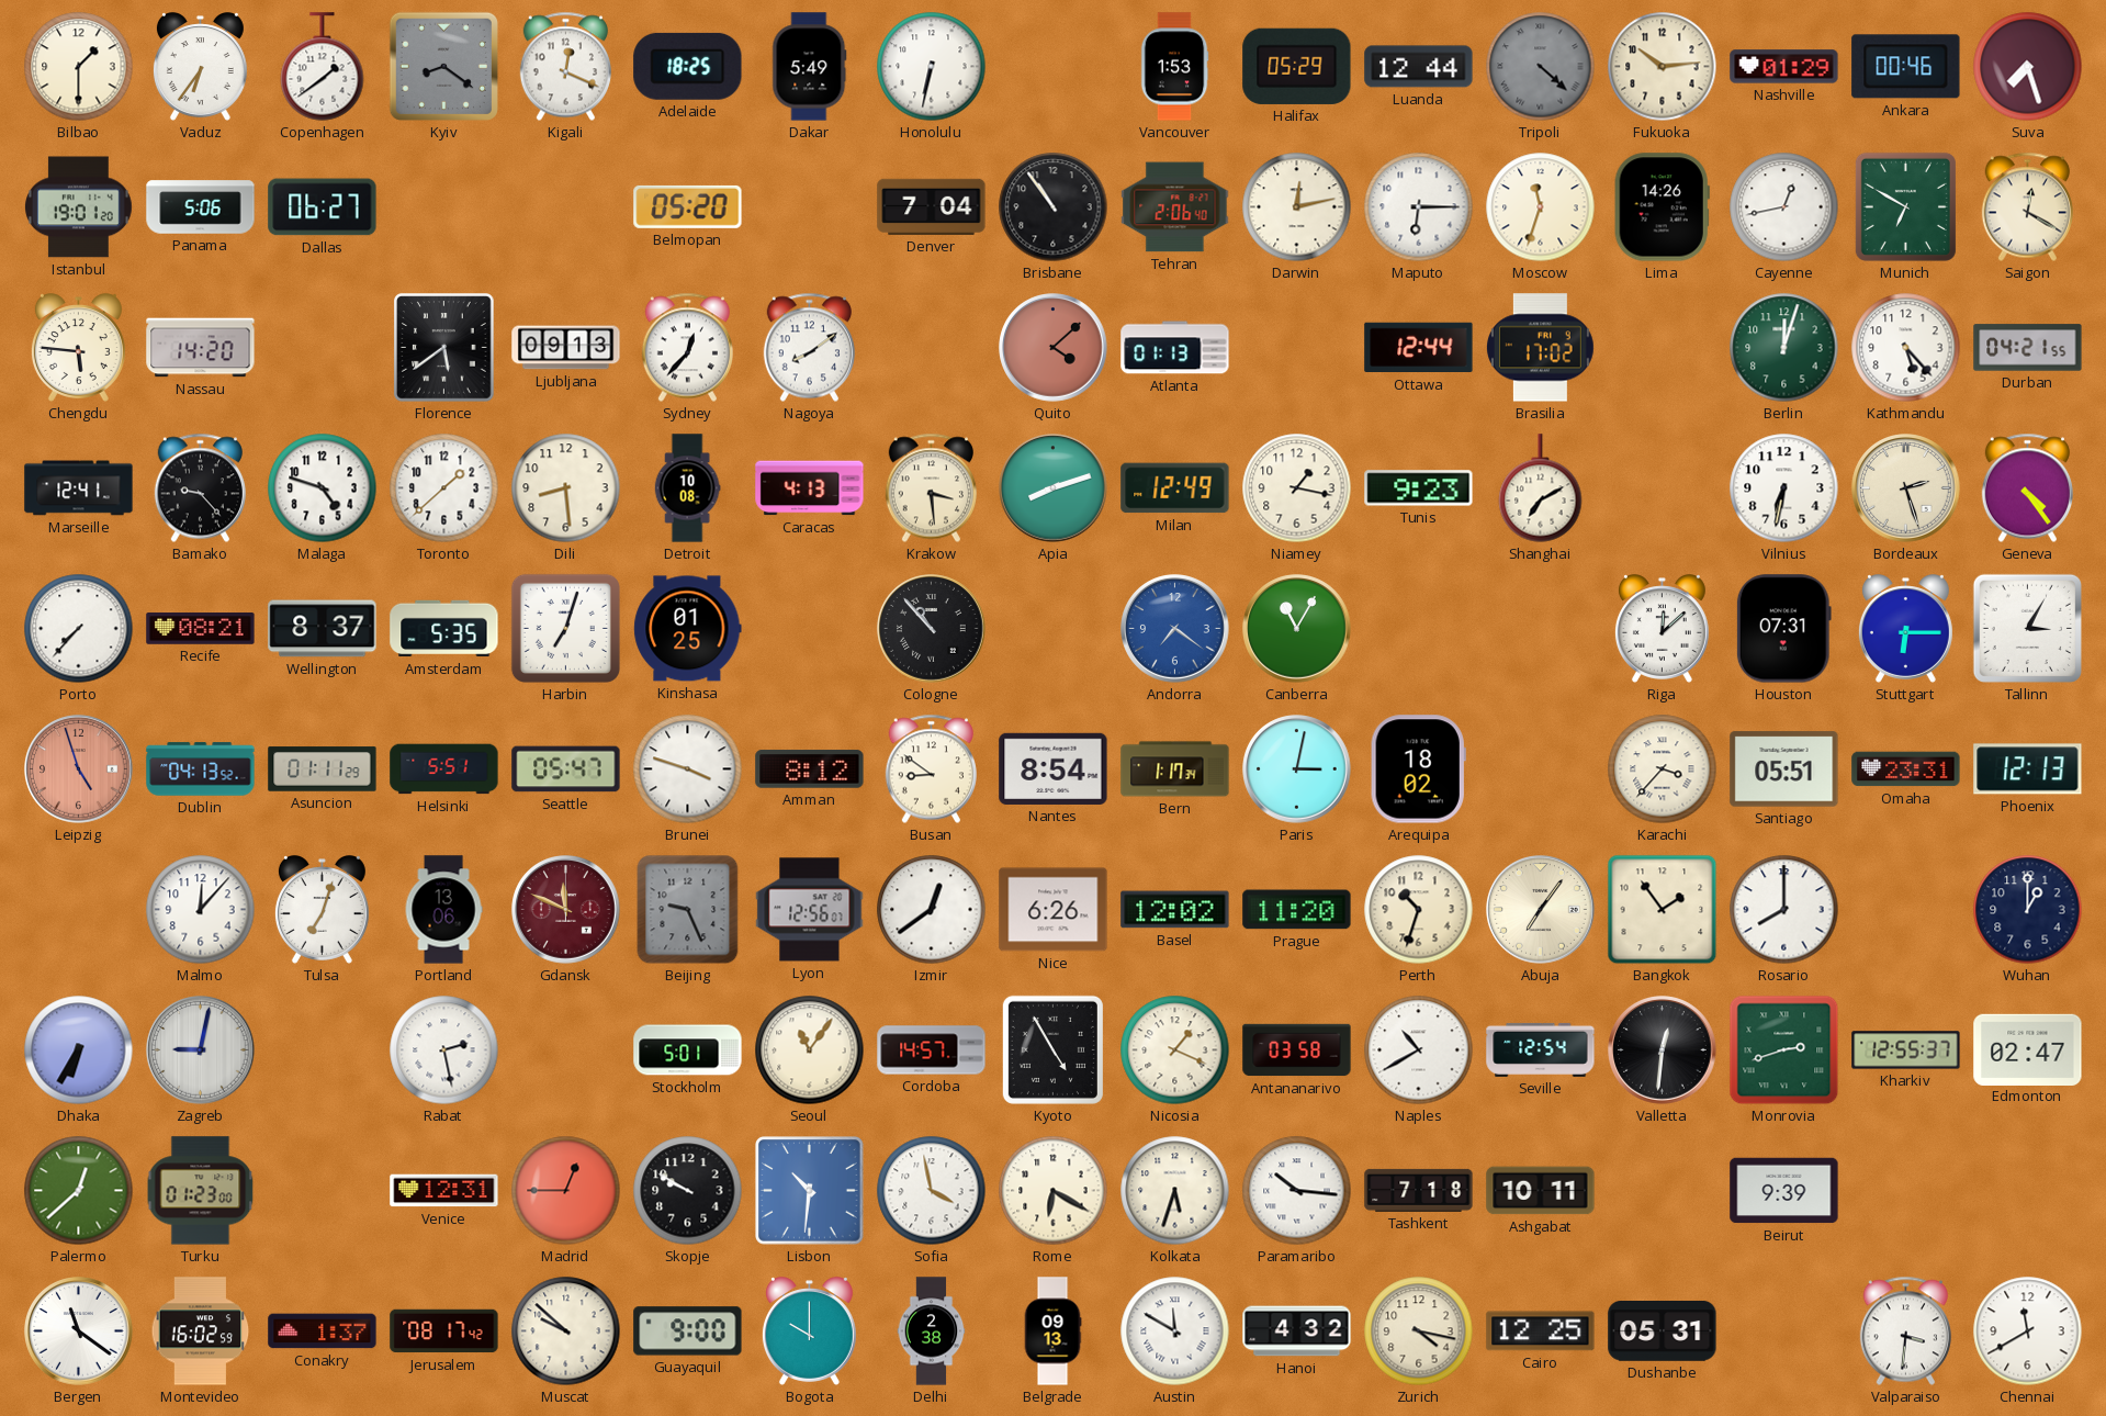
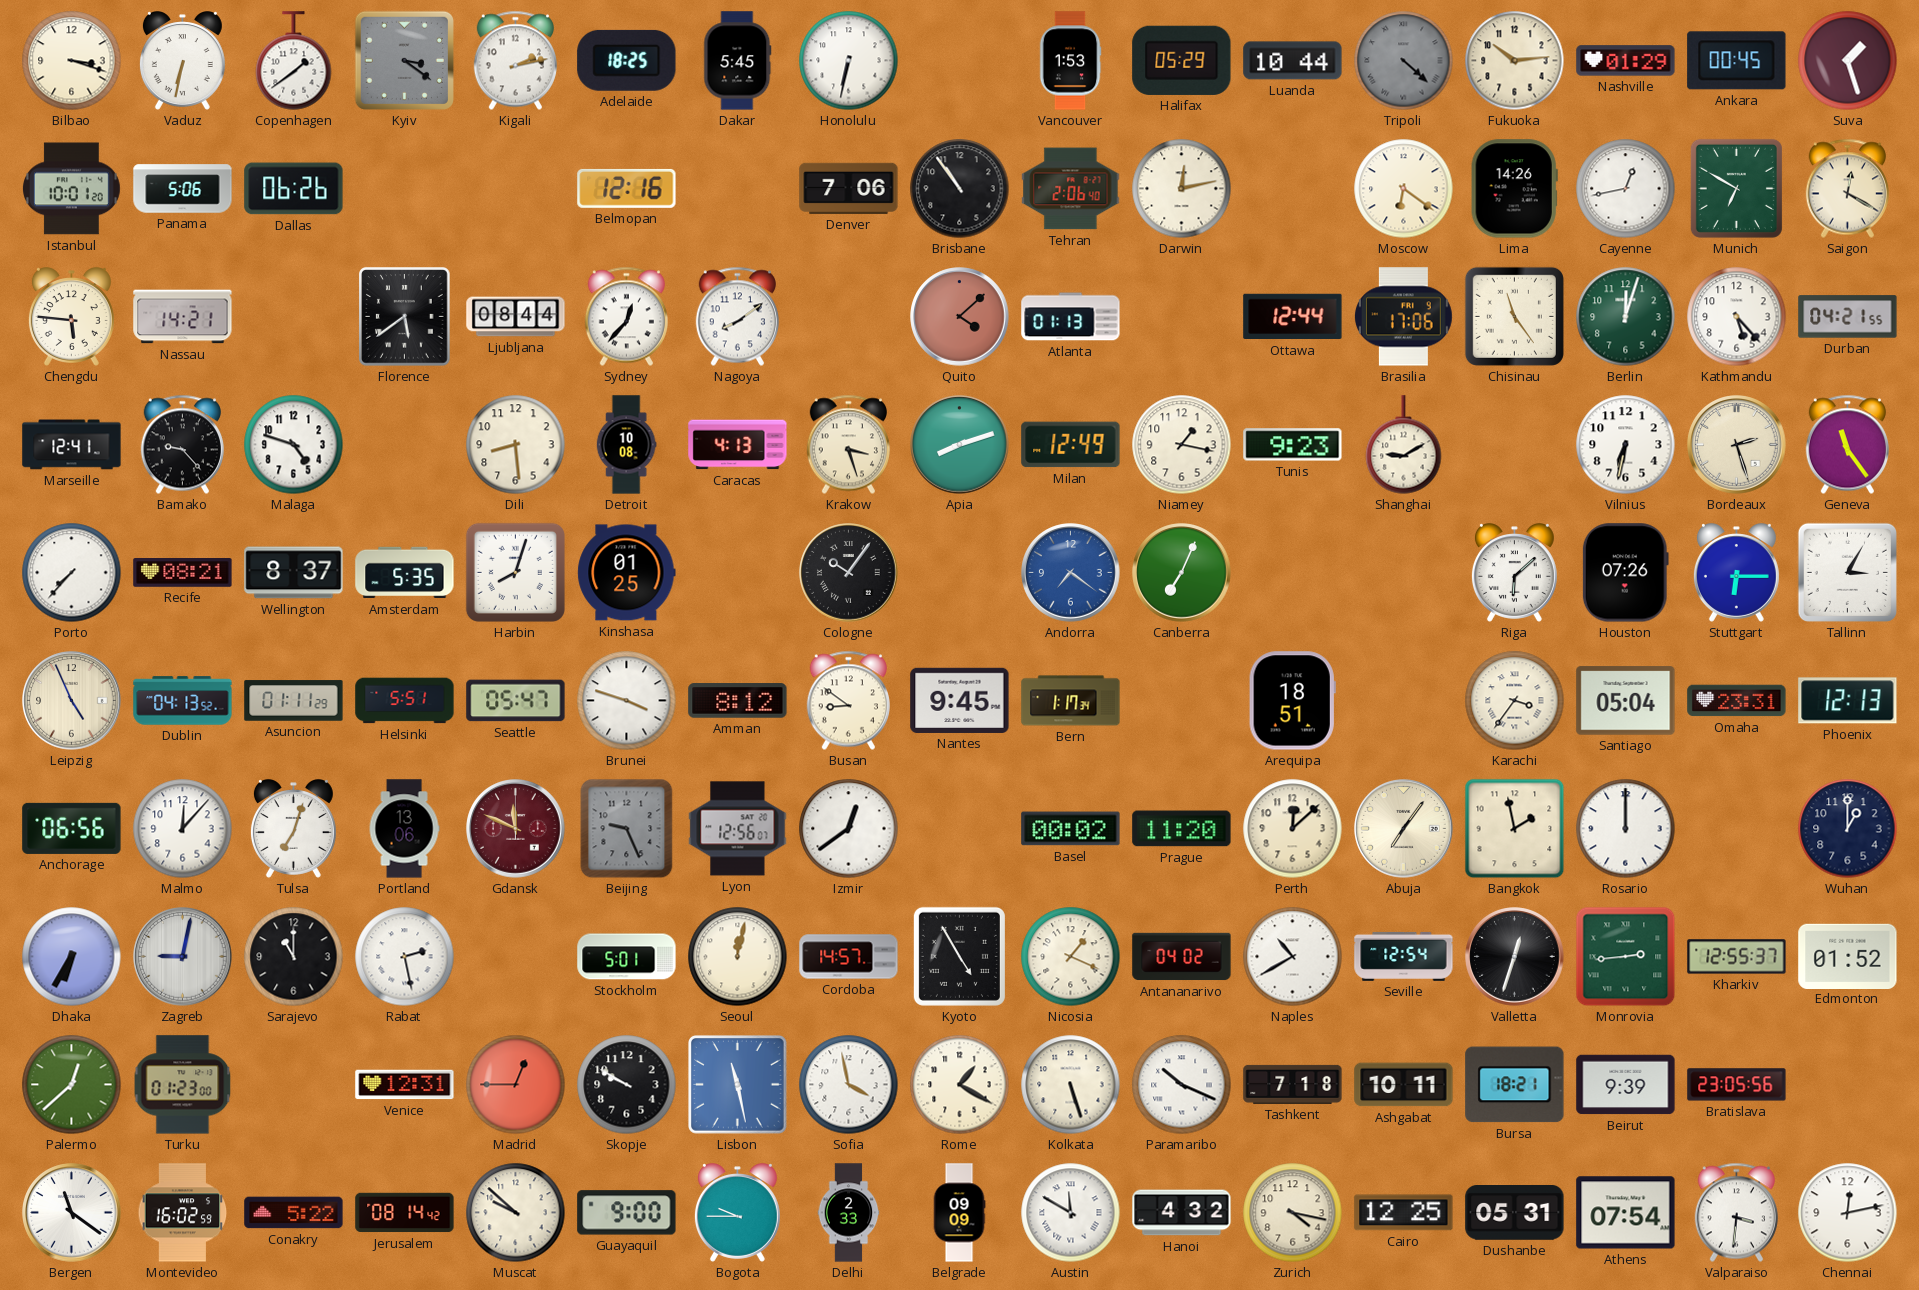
Bilbao: 1:30 -> 3:18 (72, 61)
Vaduz: 6:36 -> 6:32 (182, 61)
Kyiv: 8:21 -> 3:21 (404, 60)
Kigali: 12:19 -> 2:13 (515, 61)
Dakar: 5:49 -> 5:45 (738, 61)
Luanda: 12:44 -> 10:44 (1293, 61)
Ankara: 00:46 -> 00:45 (1737, 61)
Suva: 7:27 -> 1:27 (1848, 61)
Istanbul: 19:01 -> 10:01 (71, 189)
Dallas: 06:27 -> 06:26 (294, 189)
Belmopan: 05:20 -> 12:16 (627, 188)
Denver: 7:04 -> 7:06 (849, 188)
Maputo: 6:15 -> none (1419, 207)
Moscow: 11:33 -> 6:21 (1404, 189)
Nassau: 14:20 -> 14:21 (183, 317)
Ljubljana: 09:13 -> 08:44 (516, 317)
Brasilia: 17:02 -> 17:06 (1403, 317)
Chisinau: none -> 11:24 (1514, 316)
Toronto: 1:38 -> none (444, 488)
Krakow: 3:29 -> 3:27 (848, 445)
Shanghai: 7:10 -> 9:10 (1404, 445)
Geneva: 4:24 -> 11:24 (1847, 445)
Harbin: 7:03 -> 8:03 (515, 572)
Cologne: 10:53 -> 10:06 (849, 573)
Canberra: 11:05 -> 7:04 (1182, 573)
Riga: 12:08 -> 6:08 (1514, 573)
Houston: 07:31 -> 07:26 (1625, 573)
Leipzig: 4:57 -> 4:56 (72, 701)
Leipzig dial: salmon -> cream (72, 701)
Nantes: 8:54 -> 9:45 (960, 700)
Paris: 3:02 -> none (1297, 769)
Arequipa: 18:02 -> 18:51 (1292, 701)
Karachi: 3:37 -> 3:36 (1515, 701)
Santiago: 05:51 -> 05:04 (1626, 701)
Anchorage: none -> 06:56 (72, 828)
Nice: 6:26 -> none (1054, 910)
Basel: 12:02 -> 00:02 (1071, 829)
Perth: 10:33 -> 12:08 (1293, 829)
Bangkok: 1:54 -> 1:58 (1515, 829)
Rosario: 8:00 -> 12:00 (1626, 829)
Sarajevo: none -> 11:00 (294, 957)
Seoul: 11:06 -> 12:02 (738, 957)
Antananarivo: 03:58 -> 04:02 (1182, 957)
Valletta: 12:31 -> 12:33 (1515, 957)
Monrovia: 2:42 -> 2:44 (1626, 957)
Edmonton: 02:47 -> 01:52 (1848, 956)
Lisbon: 10:31 -> 11:28 (738, 1085)
Rome: 6:20 -> 1:20 (960, 1085)
Kolkata: 5:33 -> 5:27 (1071, 1085)
Paramaribo: 10:16 -> 10:19 (1182, 1085)
Bursa: none -> 18:21 (1515, 1085)
Bratislava: none -> 23:05 (1737, 1085)
Conakry: 1:37 -> 5:22 (294, 1213)
Jerusalem: 08:17 -> 08:14 (405, 1213)
Bogota: 10:00 -> 9:45 (737, 1213)
Delhi: 2:38 -> 2:33 (849, 1213)
Belgrade: 09:13 -> 09:09 (959, 1213)
Athens: none -> 07:54 (1626, 1213)
Chennai: 11:40 -> 12:13 (1848, 1213)
